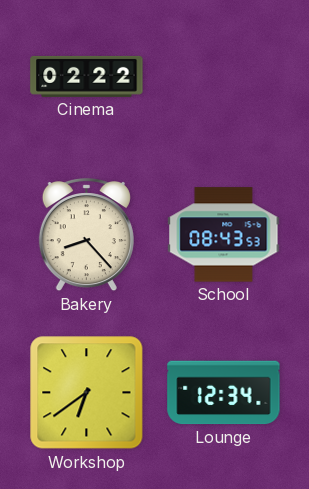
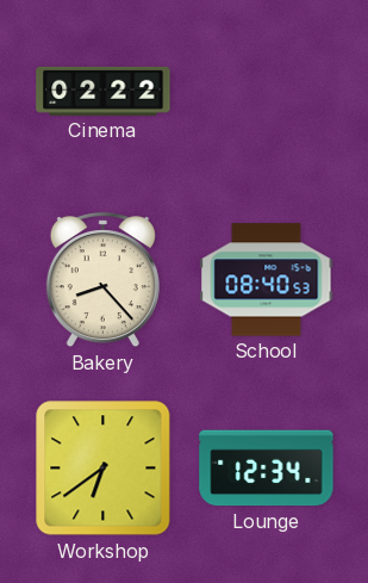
School: 08:43 -> 08:40 (267, 280)
